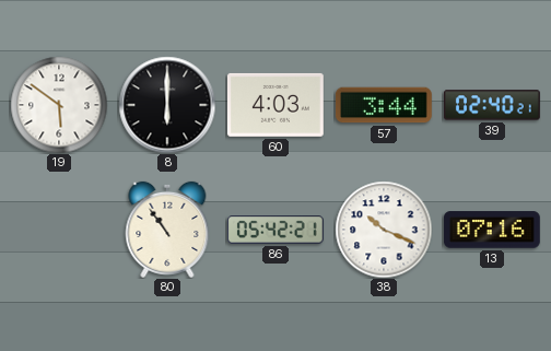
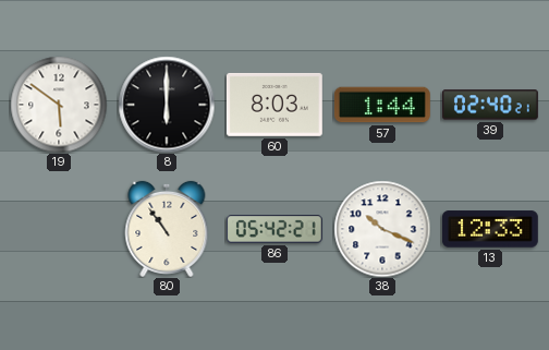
60: 4:03 -> 8:03 (274, 105)
57: 3:44 -> 1:44 (382, 105)
13: 07:16 -> 12:33 (490, 229)
